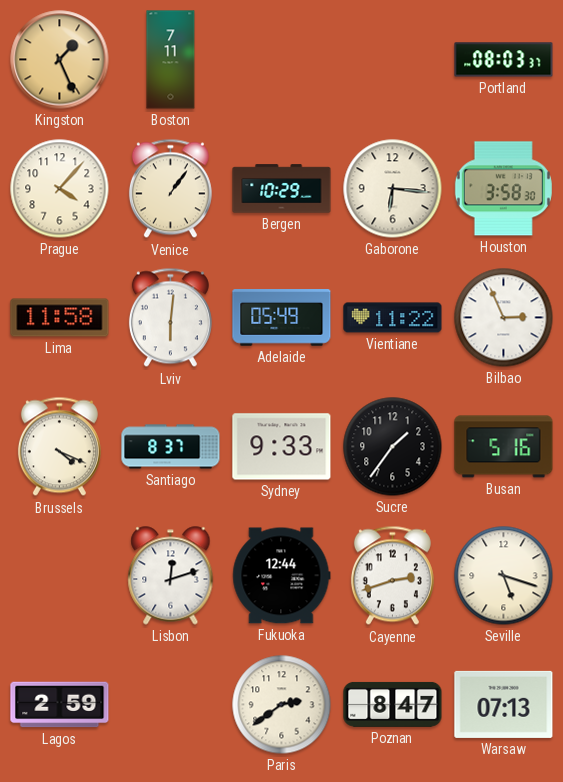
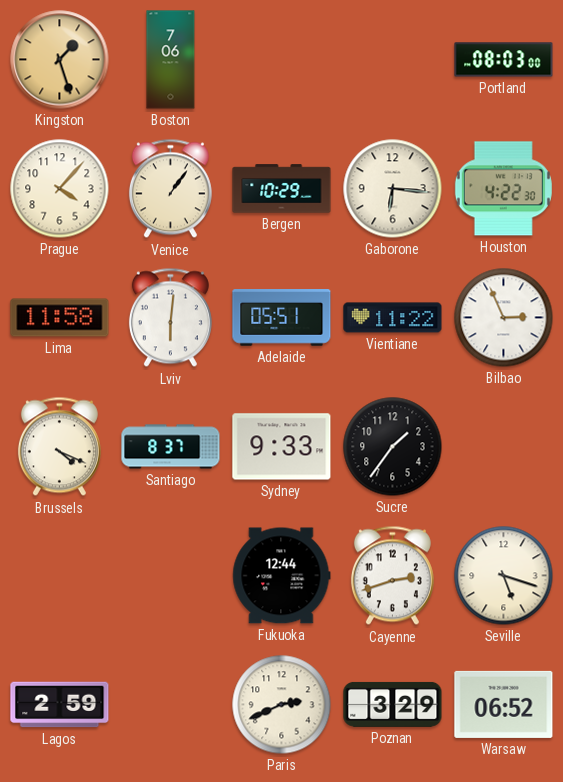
Kingston: 1:26 -> 1:27 (60, 60)
Boston: 7:11 -> 7:06 (171, 60)
Portland: 08:03:37 -> 08:03:00 (504, 60)
Houston: 3:58 -> 4:22 (503, 189)
Adelaide: 05:49 -> 05:51 (282, 318)
Busan: 5:16 -> none (504, 447)
Lisbon: 12:12 -> none (171, 576)
Paris: 2:39 -> 2:41 (282, 705)
Poznan: 8:47 -> 3:29 (393, 704)
Warsaw: 07:13 -> 06:52 (504, 704)
